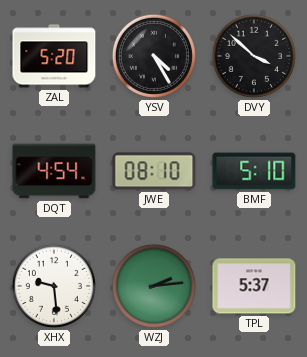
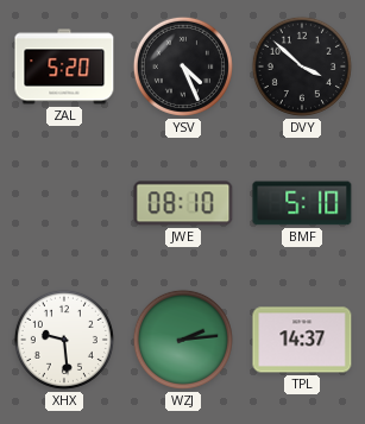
YSV: 4:25 -> 4:26 (183, 67)
DQT: 4:54 -> none (54, 171)
TPL: 5:37 -> 14:37 (302, 340)
